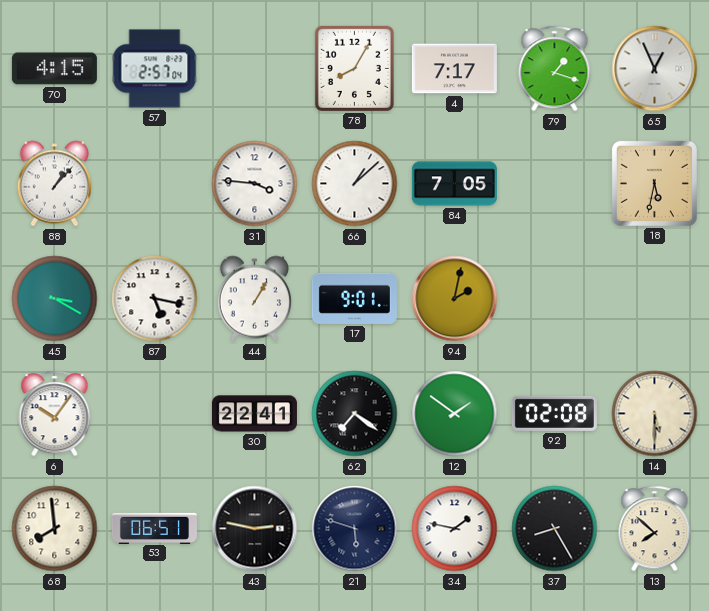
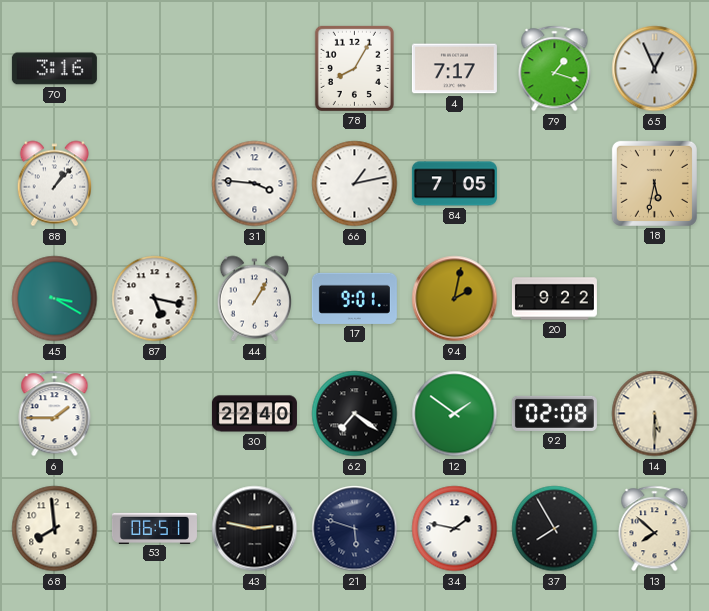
70: 4:15 -> 3:16 (54, 69)
57: 2:57 -> none (155, 69)
66: 1:08 -> 1:13 (355, 184)
20: none -> 9:22 (554, 299)
6: 10:06 -> 1:45 (55, 414)
30: 22:41 -> 22:40 (254, 414)
37: 8:25 -> 7:55 (555, 529)
